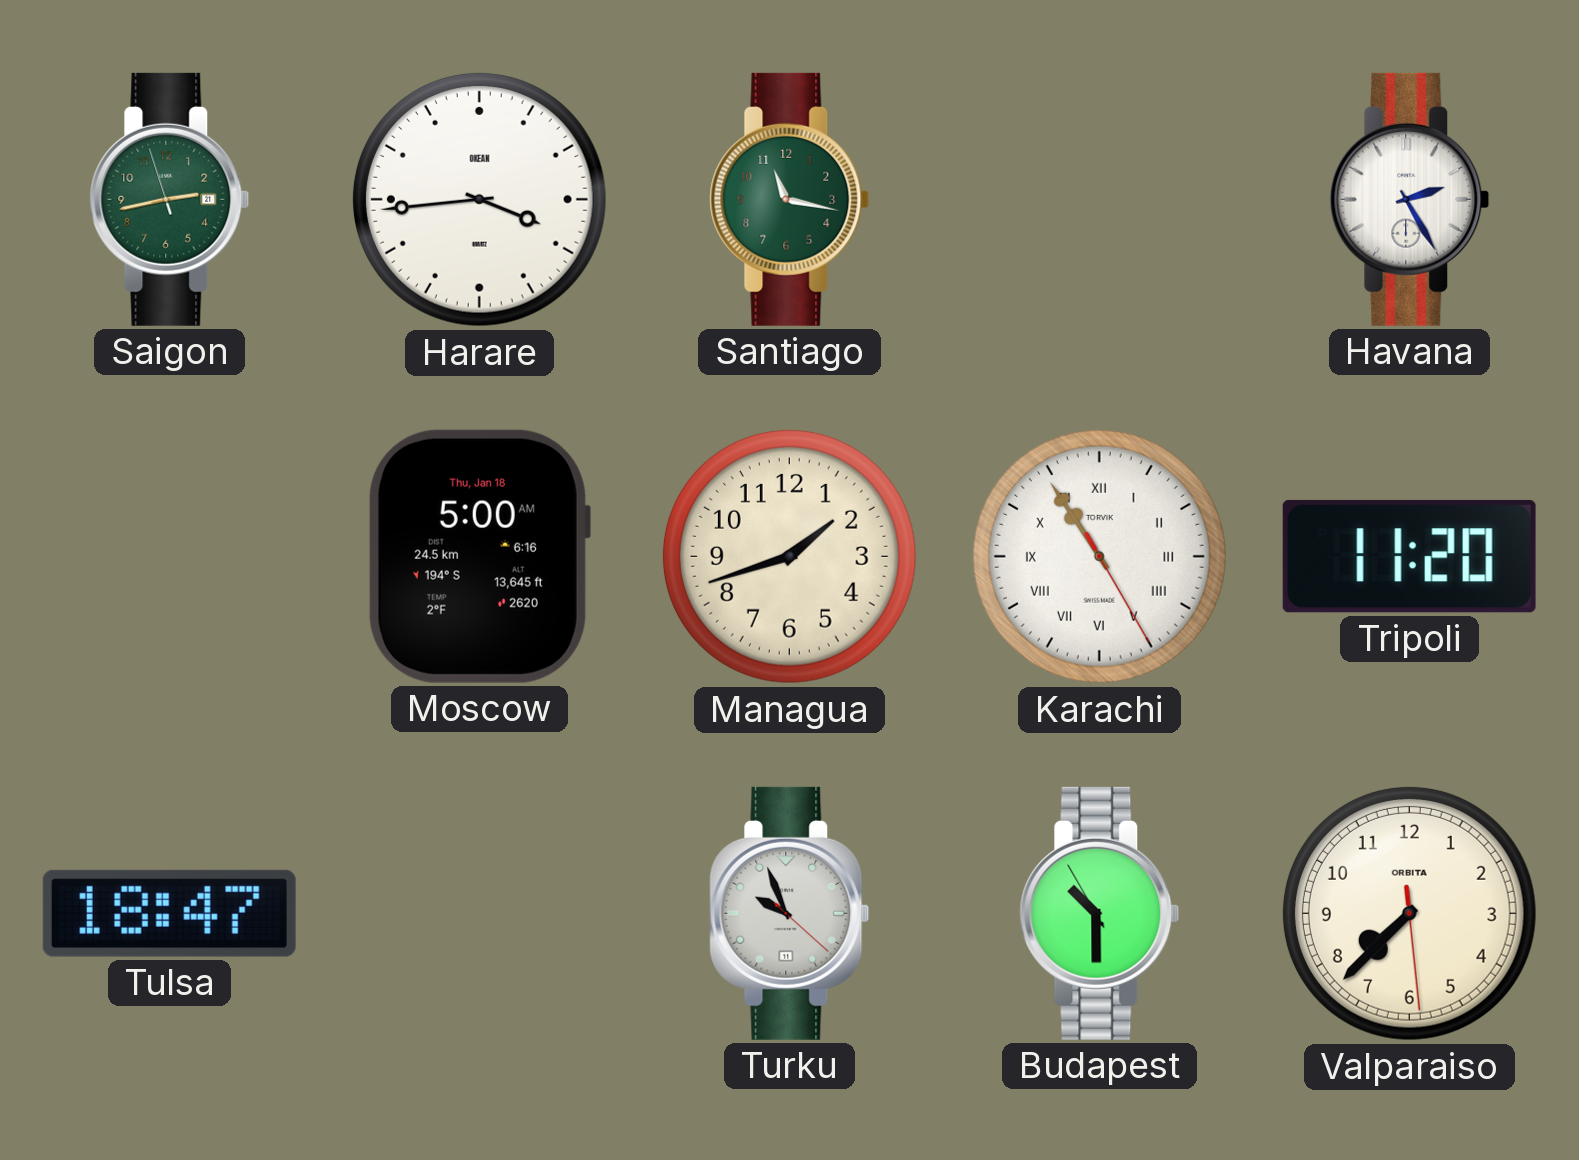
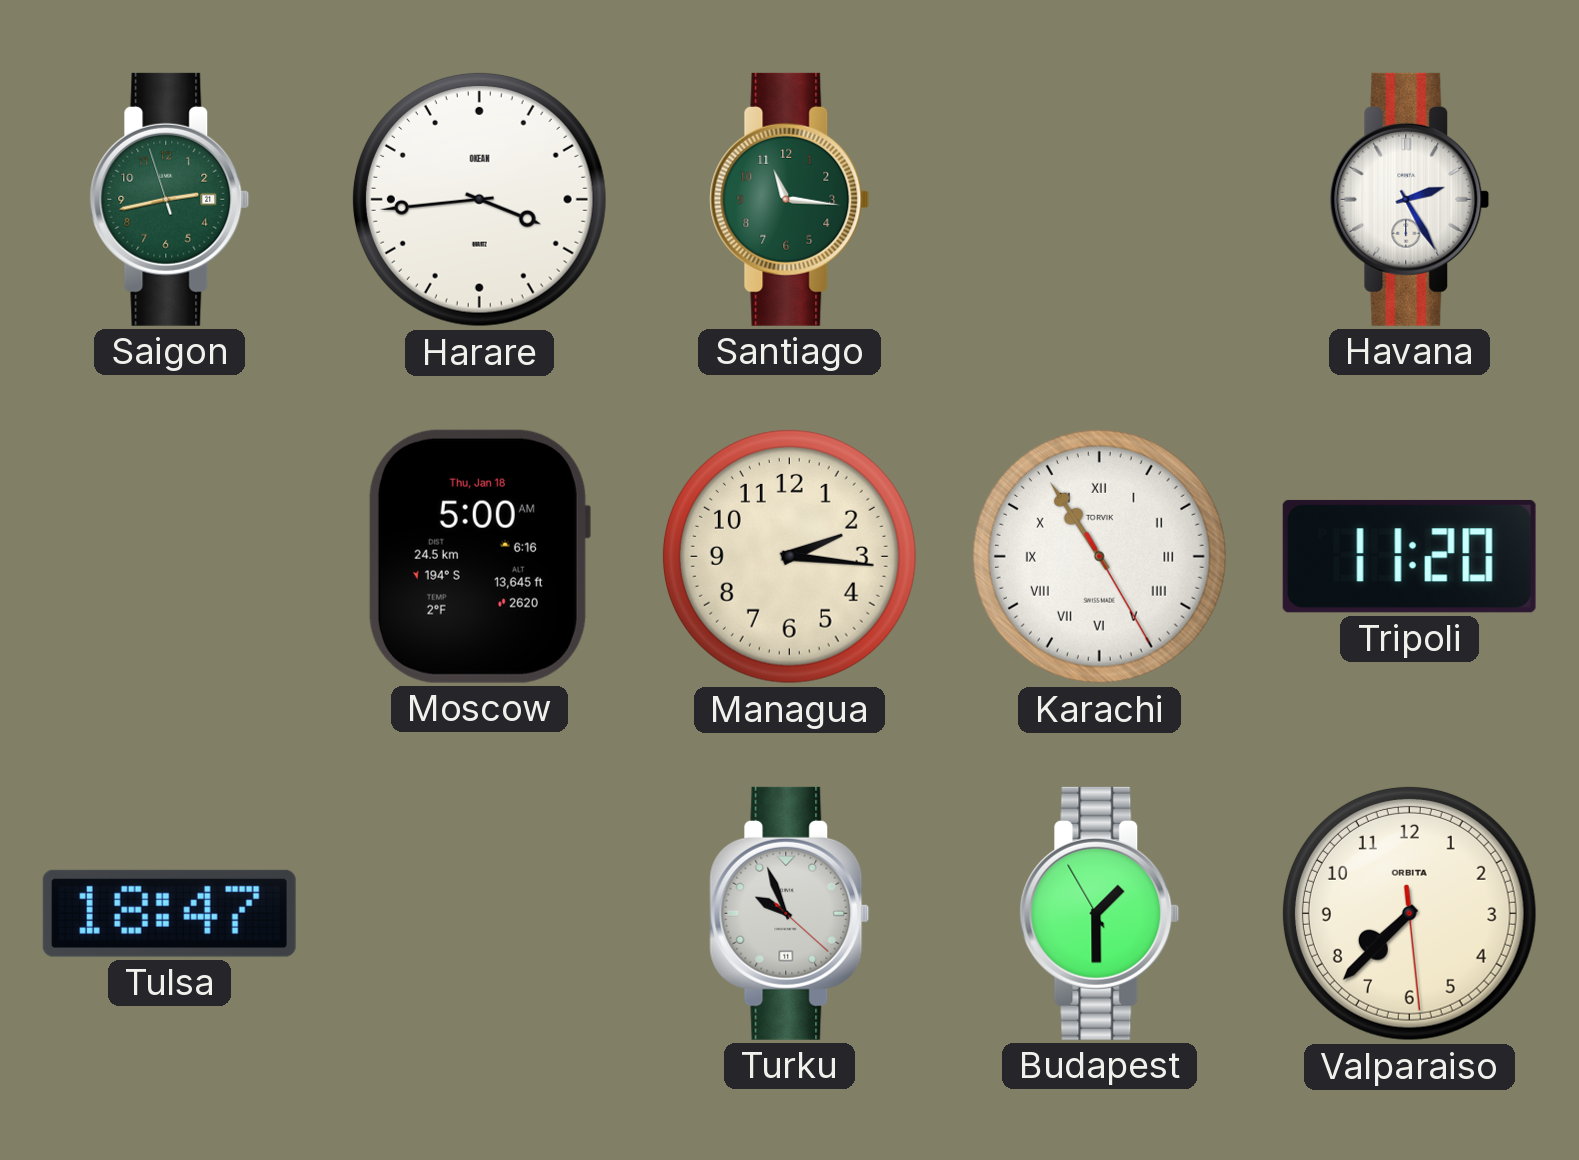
Santiago: 11:17 -> 11:16 (790, 199)
Managua: 1:42 -> 2:16 (789, 556)
Budapest: 10:29 -> 1:29 (1100, 913)
